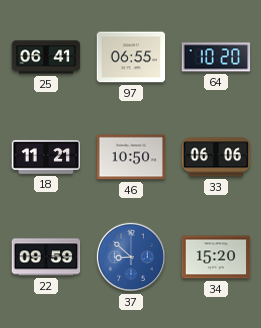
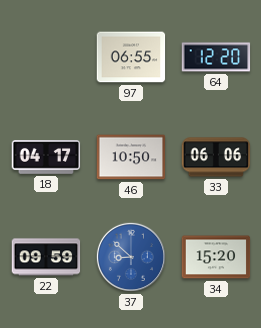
25: 06:41 -> none (46, 57)
64: 10:20 -> 12:20 (216, 57)
18: 11:21 -> 04:17 (46, 158)
